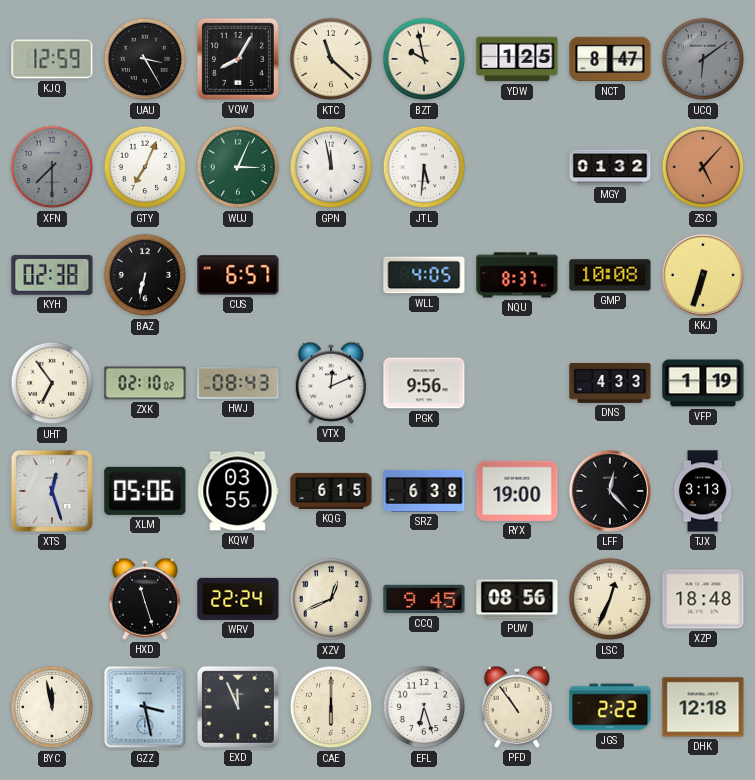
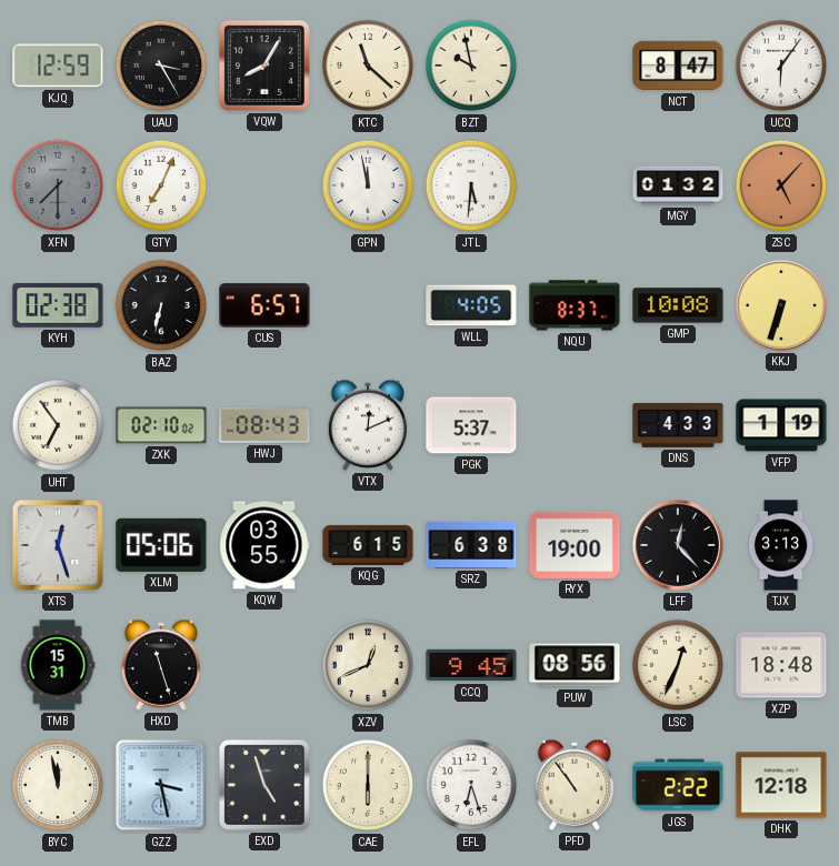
YDW: 1:25 -> none (517, 59)
UCQ: 6:09 -> 6:06 (781, 66)
UCQ dial: grey -> white (781, 66)
WUJ: 3:04 -> none (238, 167)
PGK: 9:56 -> 5:37 (471, 425)
TMB: none -> 15:31 (58, 665)
WRV: 22:24 -> none (238, 599)
EXD: 11:56 -> 4:57 (264, 785)
